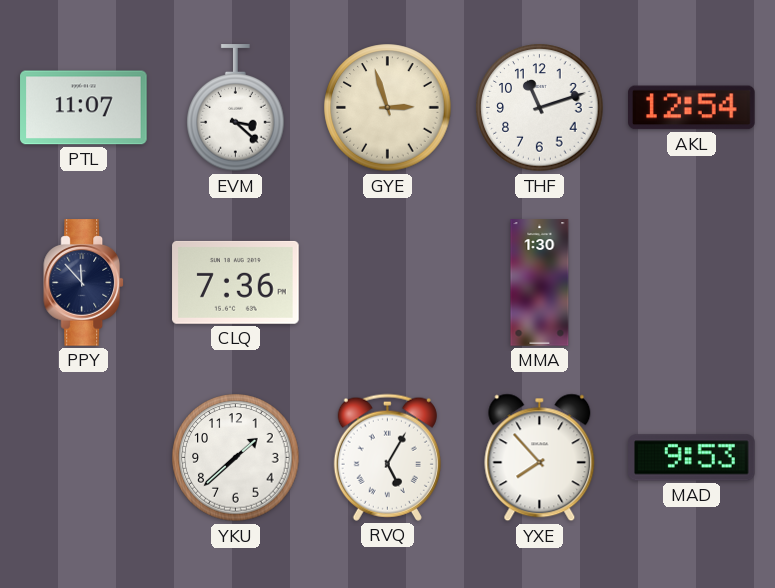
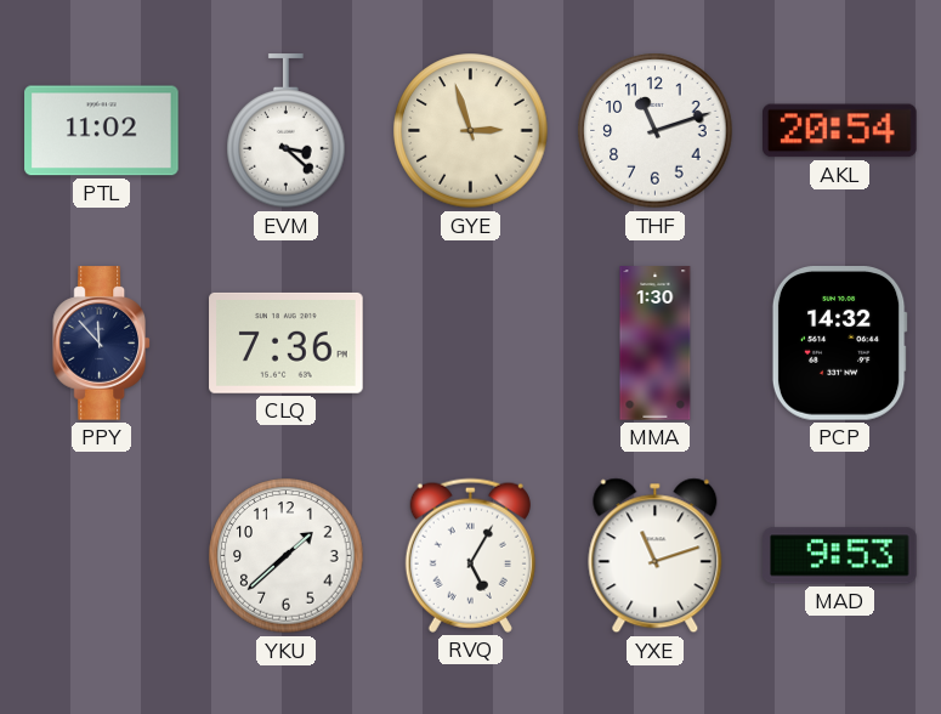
PTL: 11:07 -> 11:02 (102, 131)
AKL: 12:54 -> 20:54 (840, 131)
PCP: none -> 14:32 (839, 344)
YXE: 7:53 -> 11:12 (656, 556)
